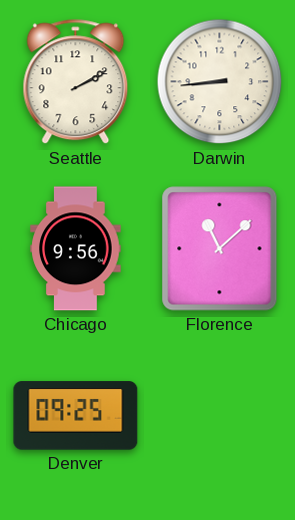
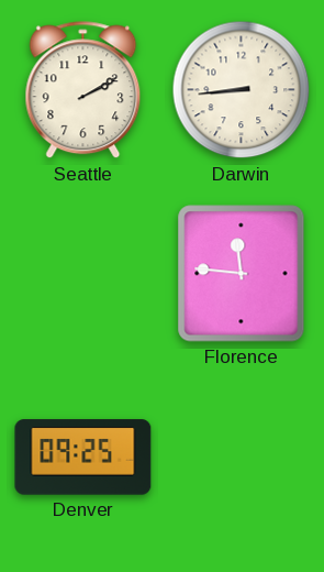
Chicago: 9:56 -> none (76, 249)
Florence: 11:08 -> 11:46 (242, 274)
